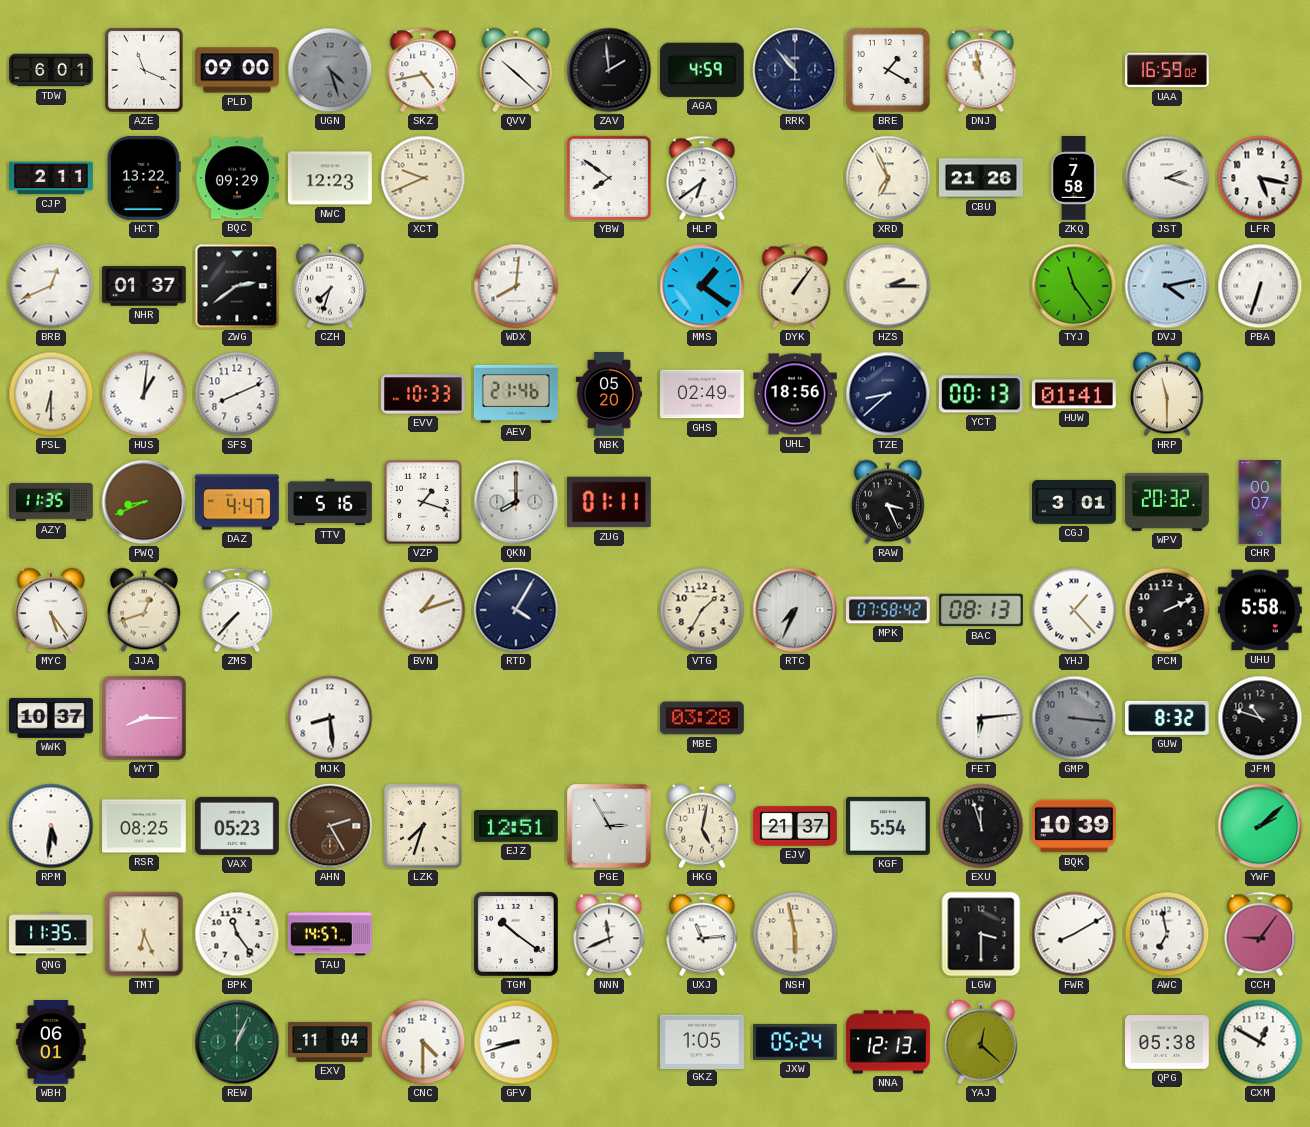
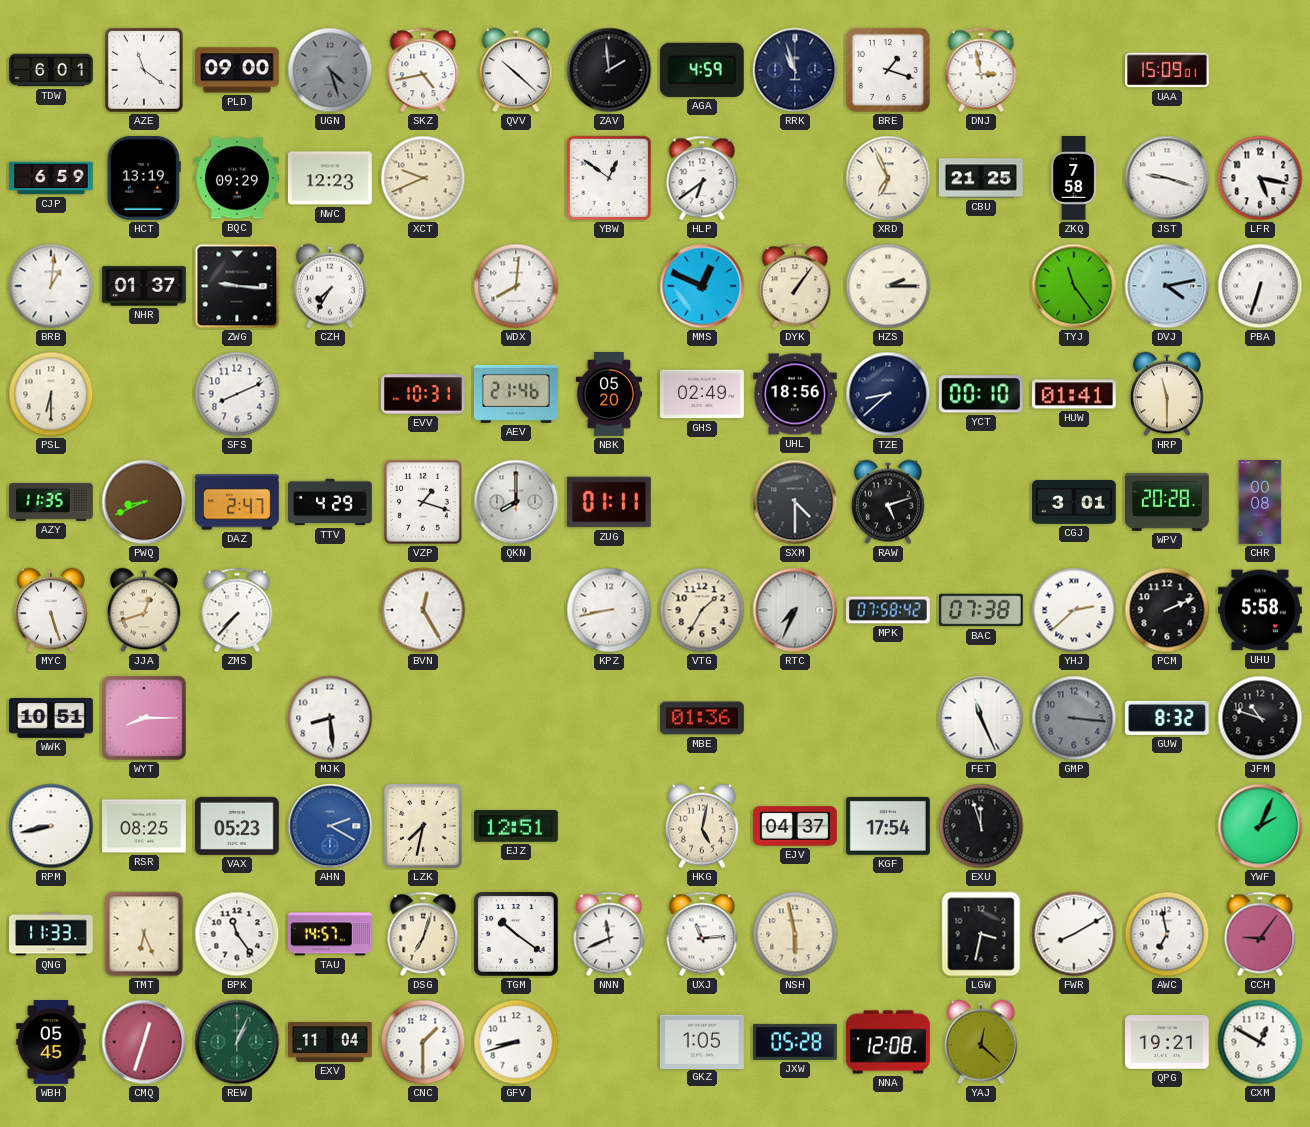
AZE: 11:19 -> 11:21 (144, 70)
RRK: 10:53 -> 10:57 (795, 70)
BRE: 1:20 -> 1:18 (888, 70)
DNJ: 10:58 -> 2:58 (981, 70)
UAA: 16:59 -> 15:09 (1168, 70)
CJP: 2:11 -> 6:59 (52, 178)
HCT: 13:22 -> 13:19 (144, 178)
YBW: 7:51 -> 12:51 (609, 178)
CBU: 21:26 -> 21:25 (982, 178)
JST: 2:18 -> 9:18 (1167, 178)
BRB: 12:41 -> 1:01 (51, 286)
ZWG: 2:39 -> 9:16 (237, 286)
CZH: 7:33 -> 7:35 (330, 286)
MMS: 1:21 -> 12:49 (702, 286)
HUS: 1:01 -> none (144, 394)
EVV: 10:33 -> 10:31 (424, 394)
YCT: 00:13 -> 00:10 (981, 394)
DAZ: 4:47 -> 2:47 (238, 502)
TTV: 5:16 -> 4:29 (331, 502)
SXM: none -> 4:30 (795, 502)
RAW: 3:26 -> 5:12 (888, 502)
WPV: 20:32 -> 20:28 (1168, 502)
CHR: 00:07 -> 00:08 (1260, 502)
MYC: 5:24 -> 5:27 (51, 610)
BVN: 1:12 -> 12:25 (423, 610)
RTD: 4:05 -> none (516, 610)
KPZ: none -> 8:43 (609, 610)
BAC: 08:13 -> 07:38 (982, 610)
YHJ: 1:23 -> 2:38 (1074, 610)
WWK: 10:37 -> 10:51 (52, 718)
MBE: 03:28 -> 01:36 (702, 718)
FET: 6:14 -> 11:26 (981, 718)
RPM: 5:31 -> 8:43 (51, 826)
AHN: 2:25 -> 2:20 (330, 826)
AHN dial: brown -> blue (330, 826)
LZK: 7:33 -> 7:32 (423, 826)
PGE: 2:55 -> none (609, 826)
EJV: 21:37 -> 04:37 (796, 826)
KGF: 5:54 -> 17:54 (889, 826)
BQK: 10:39 -> none (1074, 826)
YWF: 2:08 -> 2:04 (1260, 826)
QNG: 11:35 -> 11:33 (52, 934)
DSG: none -> 7:03 (423, 934)
LGW: 3:30 -> 3:32 (981, 934)
WBH: 06:01 -> 05:45 (51, 1043)
CMQ: none -> 12:33 (144, 1042)
CNC: 4:30 -> 1:30 (423, 1042)
JXW: 05:24 -> 05:28 (796, 1042)
NNA: 12:13 -> 12:08 (889, 1042)
QPG: 05:38 -> 19:21 (1168, 1043)
